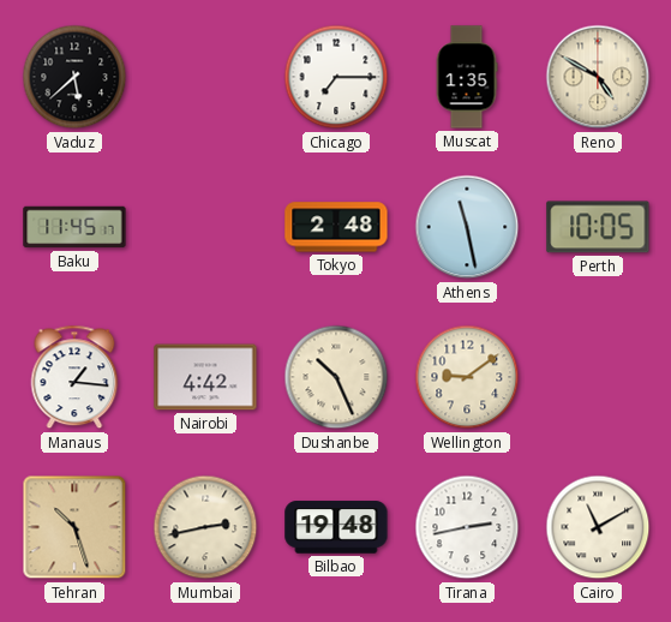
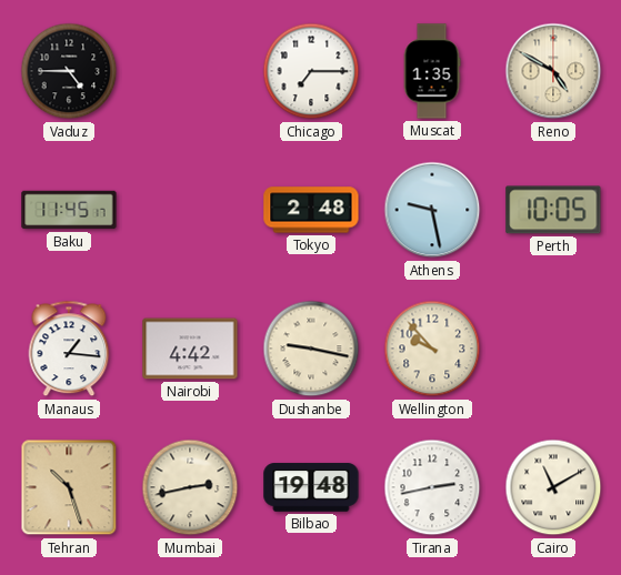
Vaduz: 5:38 -> 4:45 (69, 71)
Athens: 11:28 -> 9:28 (432, 210)
Dushanbe: 10:26 -> 9:17 (311, 349)
Wellington: 9:09 -> 9:53 (432, 349)
